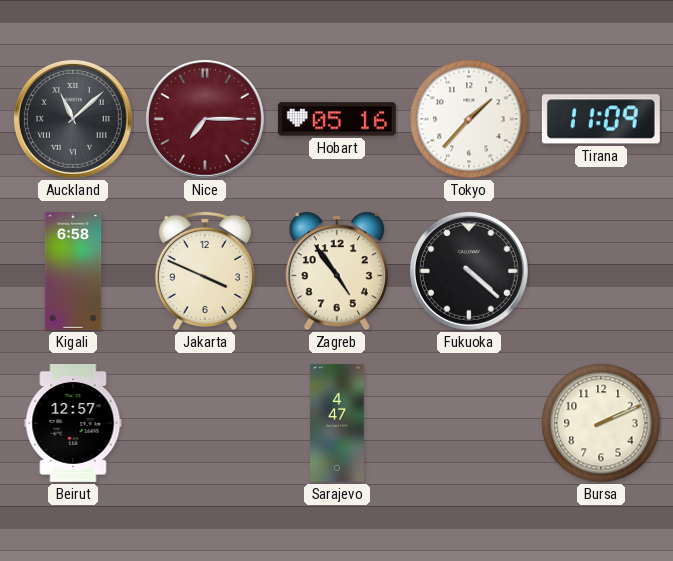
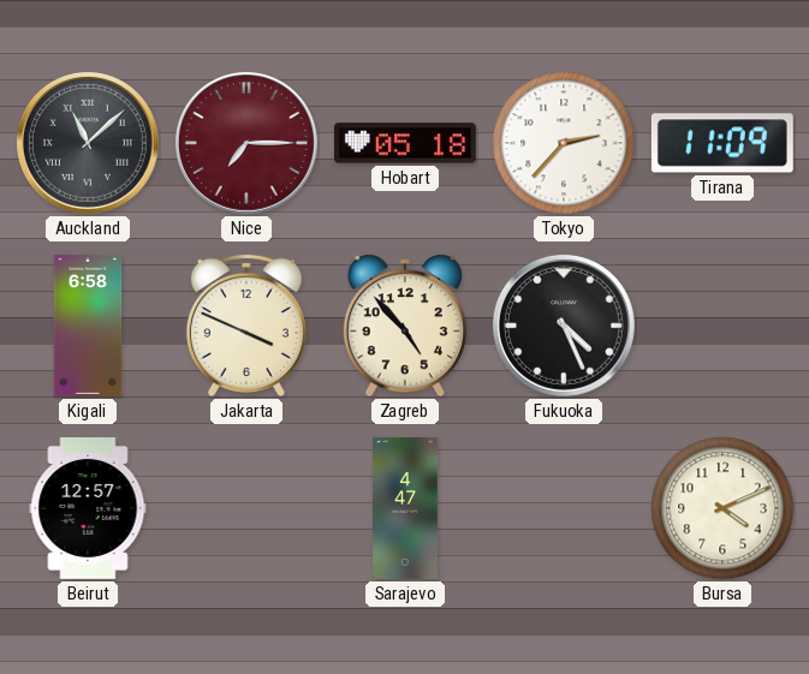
Hobart: 05:16 -> 05:18 (405, 143)
Tokyo: 1:37 -> 2:37 (564, 143)
Zagreb: 4:54 -> 4:53 (405, 326)
Fukuoka: 4:22 -> 4:26 (564, 326)
Bursa: 2:11 -> 4:11 (722, 508)
